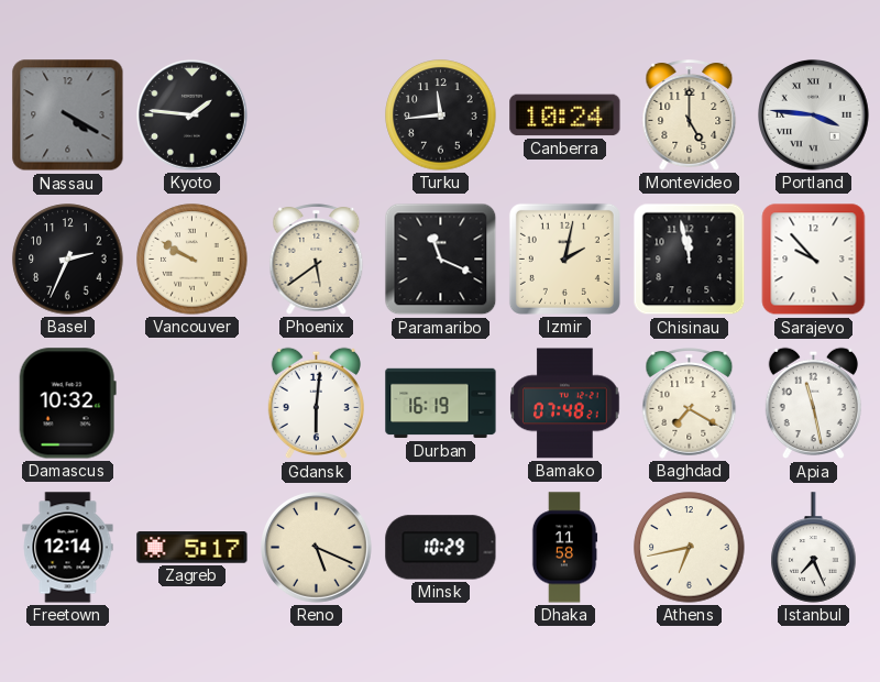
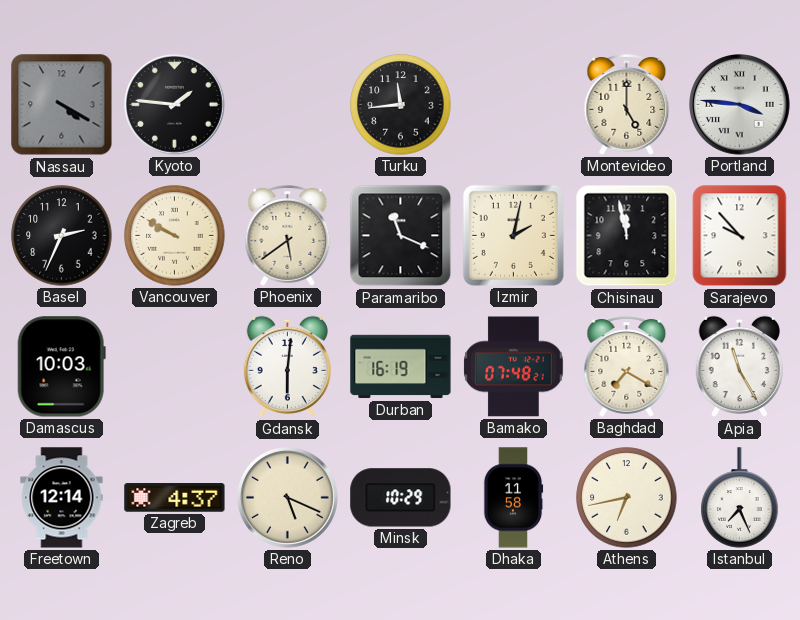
Canberra: 10:24 -> none (565, 116)
Damascus: 10:32 -> 10:03 (61, 367)
Apia: 11:28 -> 11:25 (739, 367)
Zagreb: 5:17 -> 4:37 (175, 498)
